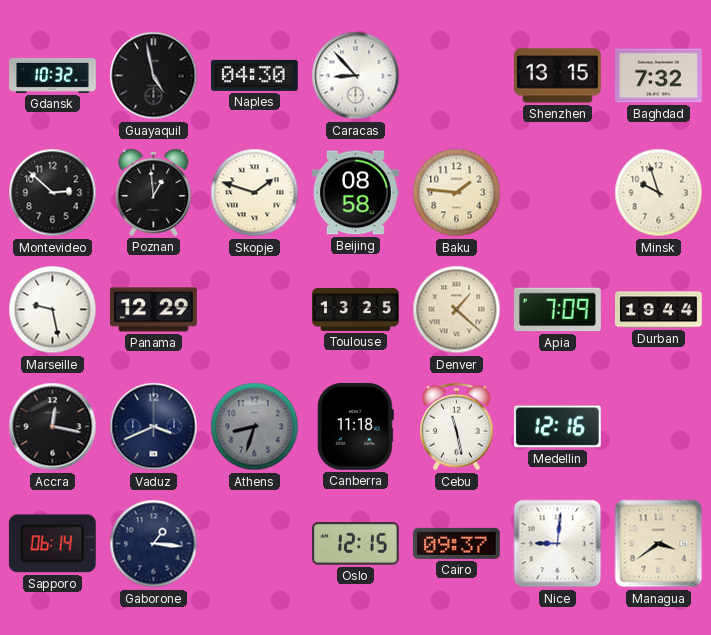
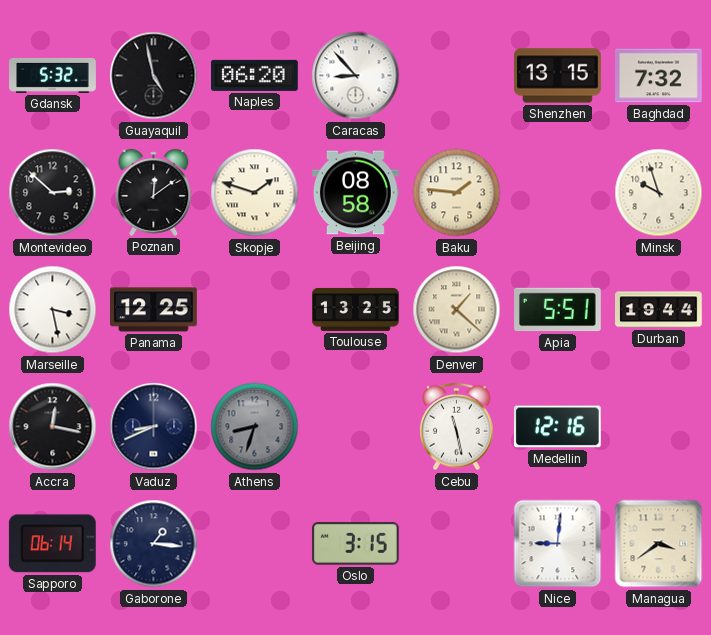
Gdansk: 10:32 -> 5:32 (53, 75)
Naples: 04:30 -> 06:20 (255, 75)
Poznan: 12:59 -> 12:09 (154, 192)
Marseille: 9:28 -> 3:28 (53, 310)
Panama: 12:29 -> 12:25 (154, 310)
Apia: 7:09 -> 5:51 (558, 310)
Vaduz: 3:41 -> 8:41 (154, 427)
Canberra: 11:18 -> none (355, 427)
Oslo: 12:15 -> 3:15 (355, 544)
Cairo: 09:37 -> none (457, 543)
